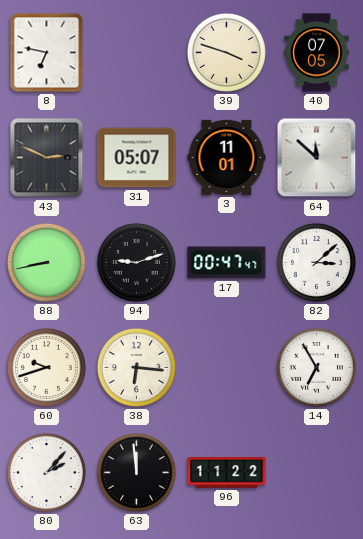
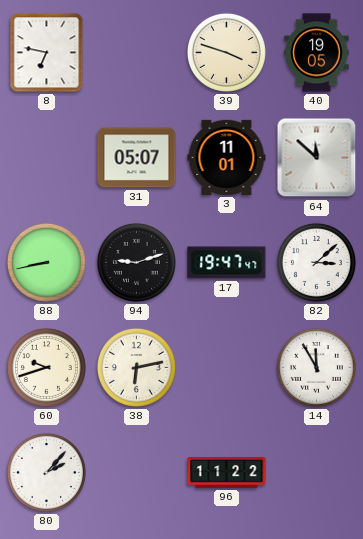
40: 07:05 -> 19:05 (317, 53)
43: 2:49 -> none (47, 158)
17: 00:47 -> 19:47 (227, 263)
38: 6:16 -> 6:13 (136, 367)
14: 6:55 -> 11:55 (316, 367)
63: 11:59 -> none (136, 472)
